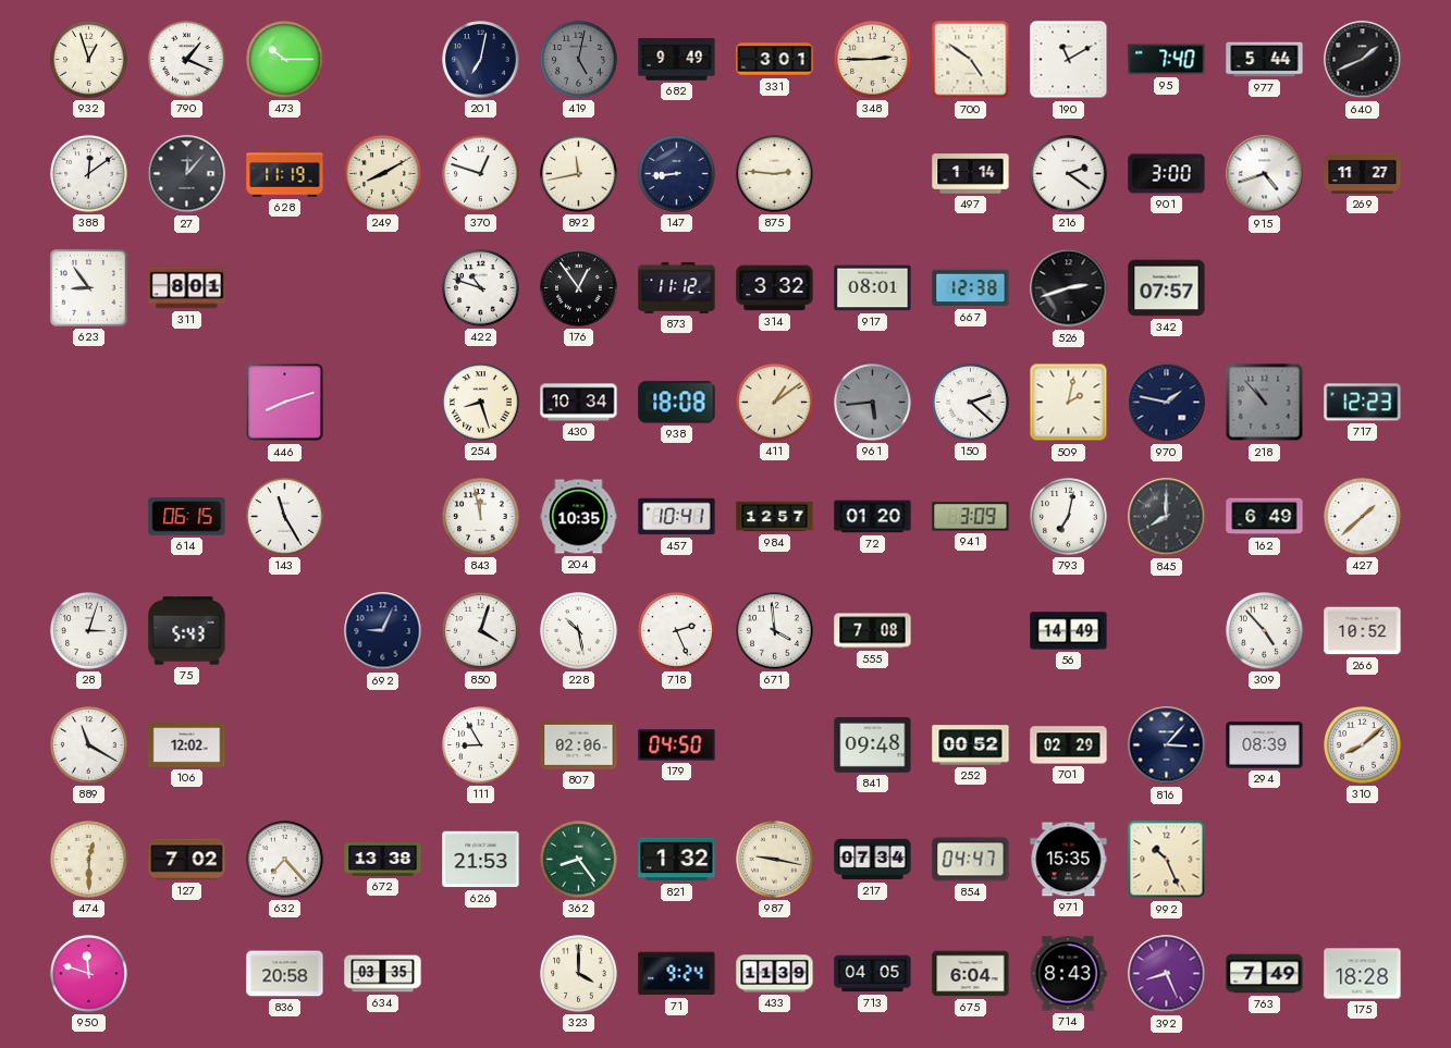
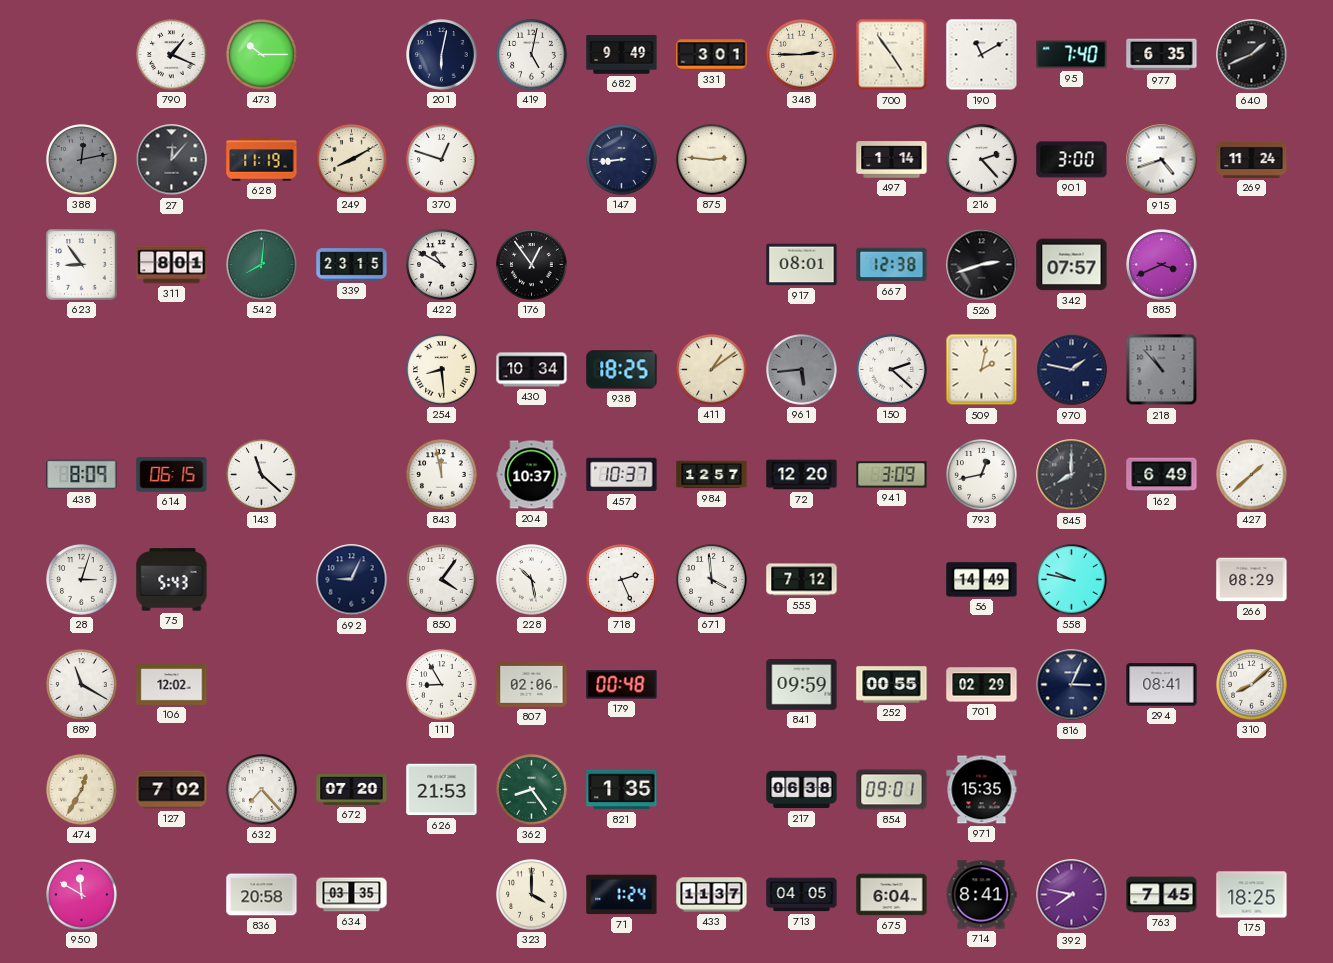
932: 12:57 -> none (89, 60)
201: 7:02 -> 6:02 (442, 55)
419 dial: grey -> white (532, 55)
700: 4:51 -> 4:54 (892, 55)
977: 5:44 -> 6:35 (1162, 55)
388: 12:09 -> 12:13 (82, 160)
388 dial: white -> grey (82, 160)
892: 11:43 -> none (579, 174)
216: 2:21 -> 2:23 (982, 160)
269: 11:27 -> 11:24 (1252, 159)
542: none -> 8:01 (262, 265)
339: none -> 23:15 (352, 265)
422: 10:48 -> 10:50 (442, 265)
873: 11:12 -> none (677, 287)
314: 3:32 -> none (775, 288)
885: none -> 3:41 (1162, 265)
446: 8:12 -> none (285, 403)
254: 8:27 -> 8:29 (442, 370)
938: 18:08 -> 18:25 (622, 370)
717: 12:23 -> none (1363, 403)
438: none -> 8:09 (82, 475)
143: 11:25 -> 11:22 (262, 475)
204: 10:35 -> 10:37 (532, 475)
457: 10:41 -> 10:37 (622, 475)
72: 01:20 -> 12:20 (802, 475)
793: 7:02 -> 12:43 (982, 475)
850: 4:03 -> 4:06 (442, 580)
555: 7:08 -> 7:12 (802, 580)
558: none -> 9:47 (1072, 580)
309: 4:53 -> none (1265, 631)
266: 10:52 -> 08:29 (1252, 580)
179: 04:50 -> 00:48 (622, 685)
841: 09:48 -> 09:59 (802, 685)
252: 00:52 -> 00:55 (892, 685)
816: 3:07 -> 3:04 (1072, 685)
294: 08:39 -> 08:41 (1162, 685)
474: 12:30 -> 12:35 (82, 790)
672: 13:38 -> 07:20 (352, 790)
821: 1:32 -> 1:35 (622, 790)
987: 9:17 -> none (775, 860)
217: 07:34 -> 06:38 (802, 790)
854: 04:47 -> 09:01 (892, 790)
992: 10:26 -> none (1167, 860)
950: 11:48 -> 11:50 (82, 895)
71: 9:24 -> 1:24 (622, 895)
433: 11:39 -> 11:37 (712, 895)
714: 8:43 -> 8:41 (981, 895)
392: 8:26 -> 7:47 (1072, 895)
763: 7:49 -> 7:45 (1162, 895)
175: 18:28 -> 18:25 (1252, 895)
